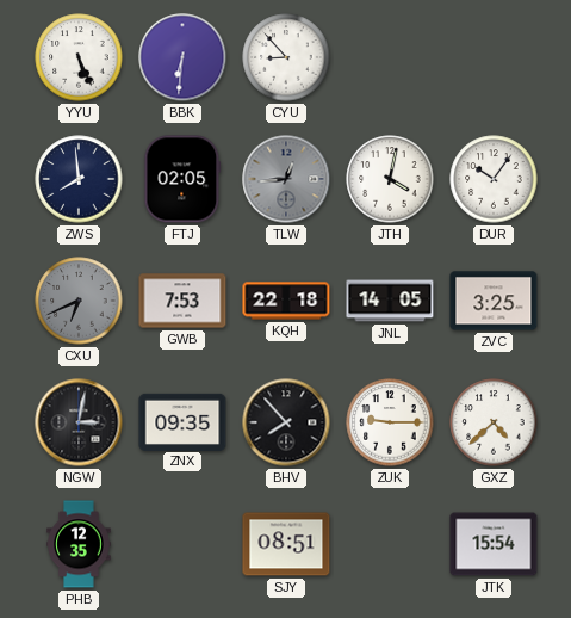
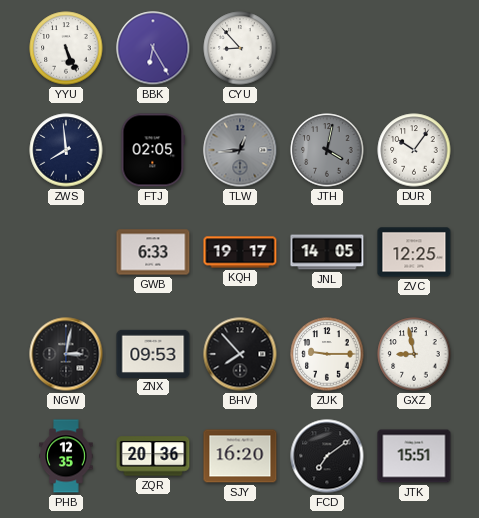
BBK: 6:31 -> 6:25 (153, 48)
JTH dial: white -> grey (327, 150)
CXU: 6:41 -> none (79, 301)
GWB: 7:53 -> 6:33 (153, 252)
KQH: 22:18 -> 19:17 (240, 252)
ZVC: 3:25 -> 12:25 (414, 252)
ZNX: 09:35 -> 09:53 (153, 353)
GXZ: 4:38 -> 8:58 (414, 354)
ZQR: none -> 20:36 (153, 456)
SJY: 08:51 -> 16:20 (240, 456)
FCD: none -> 7:09 (327, 456)
JTK: 15:54 -> 15:51 (414, 456)
